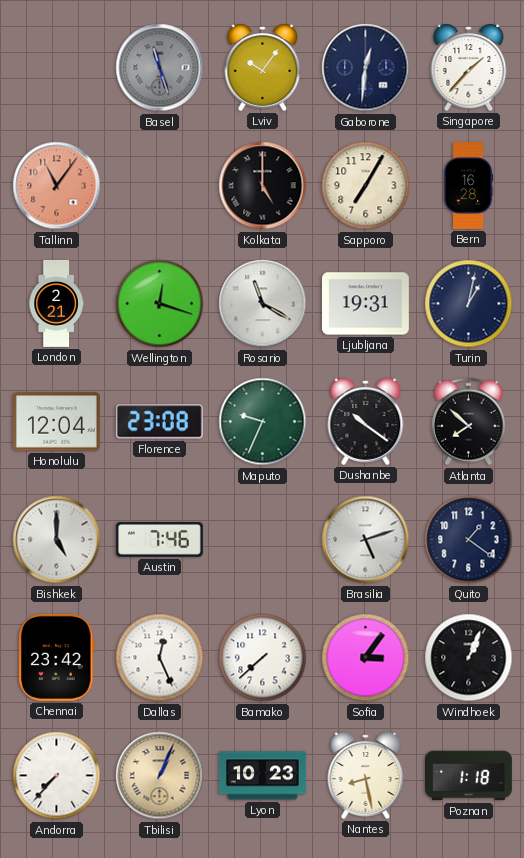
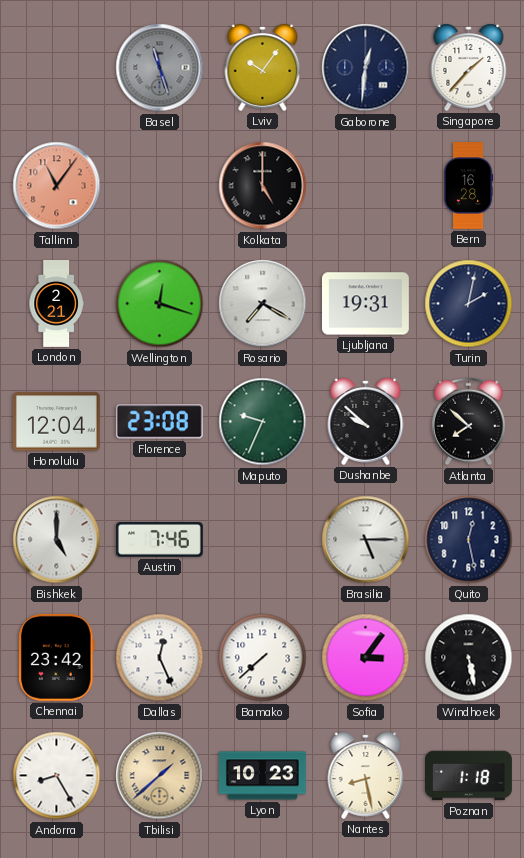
Sapporo: 7:05 -> none (366, 186)
Rosario: 11:20 -> 7:20 (263, 304)
Turin: 1:02 -> 2:02 (469, 304)
Dushanbe: 10:21 -> 9:52 (366, 421)
Brasilia: 5:12 -> 5:15 (366, 540)
Quito: 1:21 -> 12:28 (469, 540)
Windhoek: 1:04 -> 5:28 (469, 658)
Andorra: 7:37 -> 8:25 (57, 776)
Tbilisi: 1:04 -> 1:38 (160, 776)
